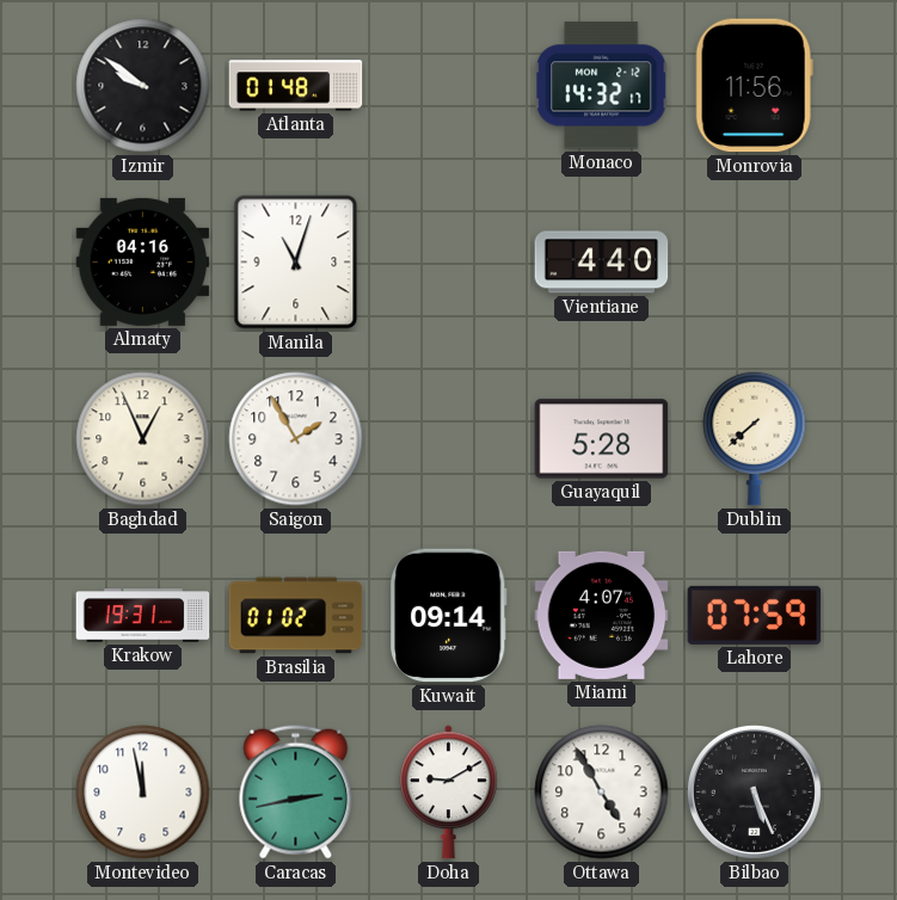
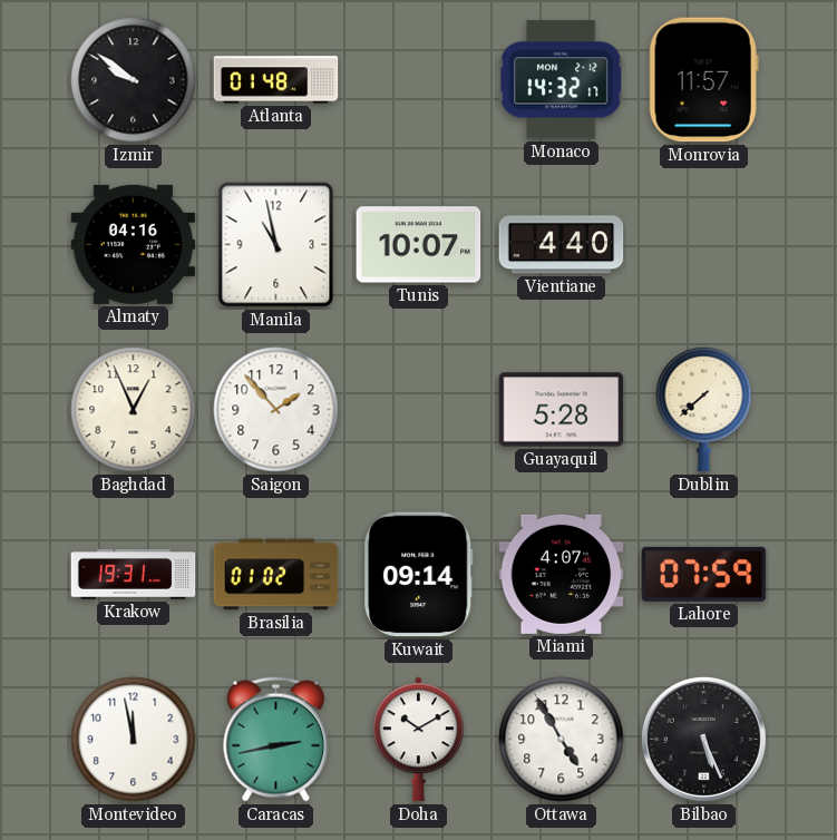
Monrovia: 11:56 -> 11:57 (703, 80)
Manila: 11:03 -> 10:58 (276, 245)
Tunis: none -> 10:07 (419, 245)
Saigon: 1:55 -> 1:53 (276, 410)
Doha: 9:10 -> 10:10 (418, 740)
